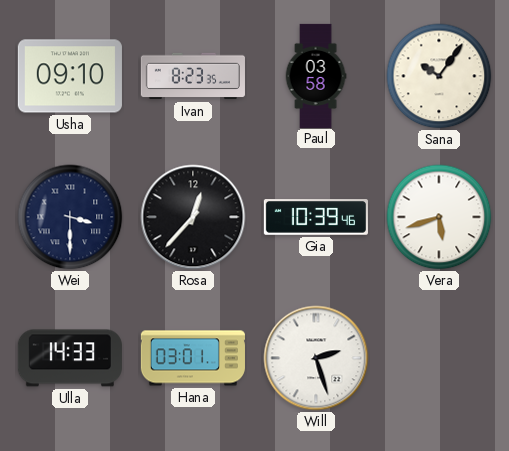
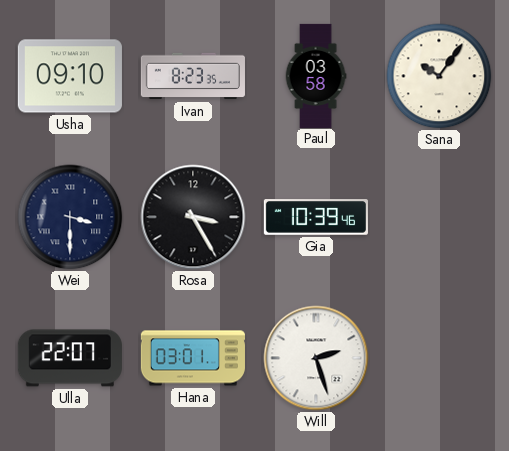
Rosa: 12:37 -> 3:25 (193, 217)
Vera: 5:42 -> none (439, 217)
Ulla: 14:33 -> 22:07 (70, 358)
